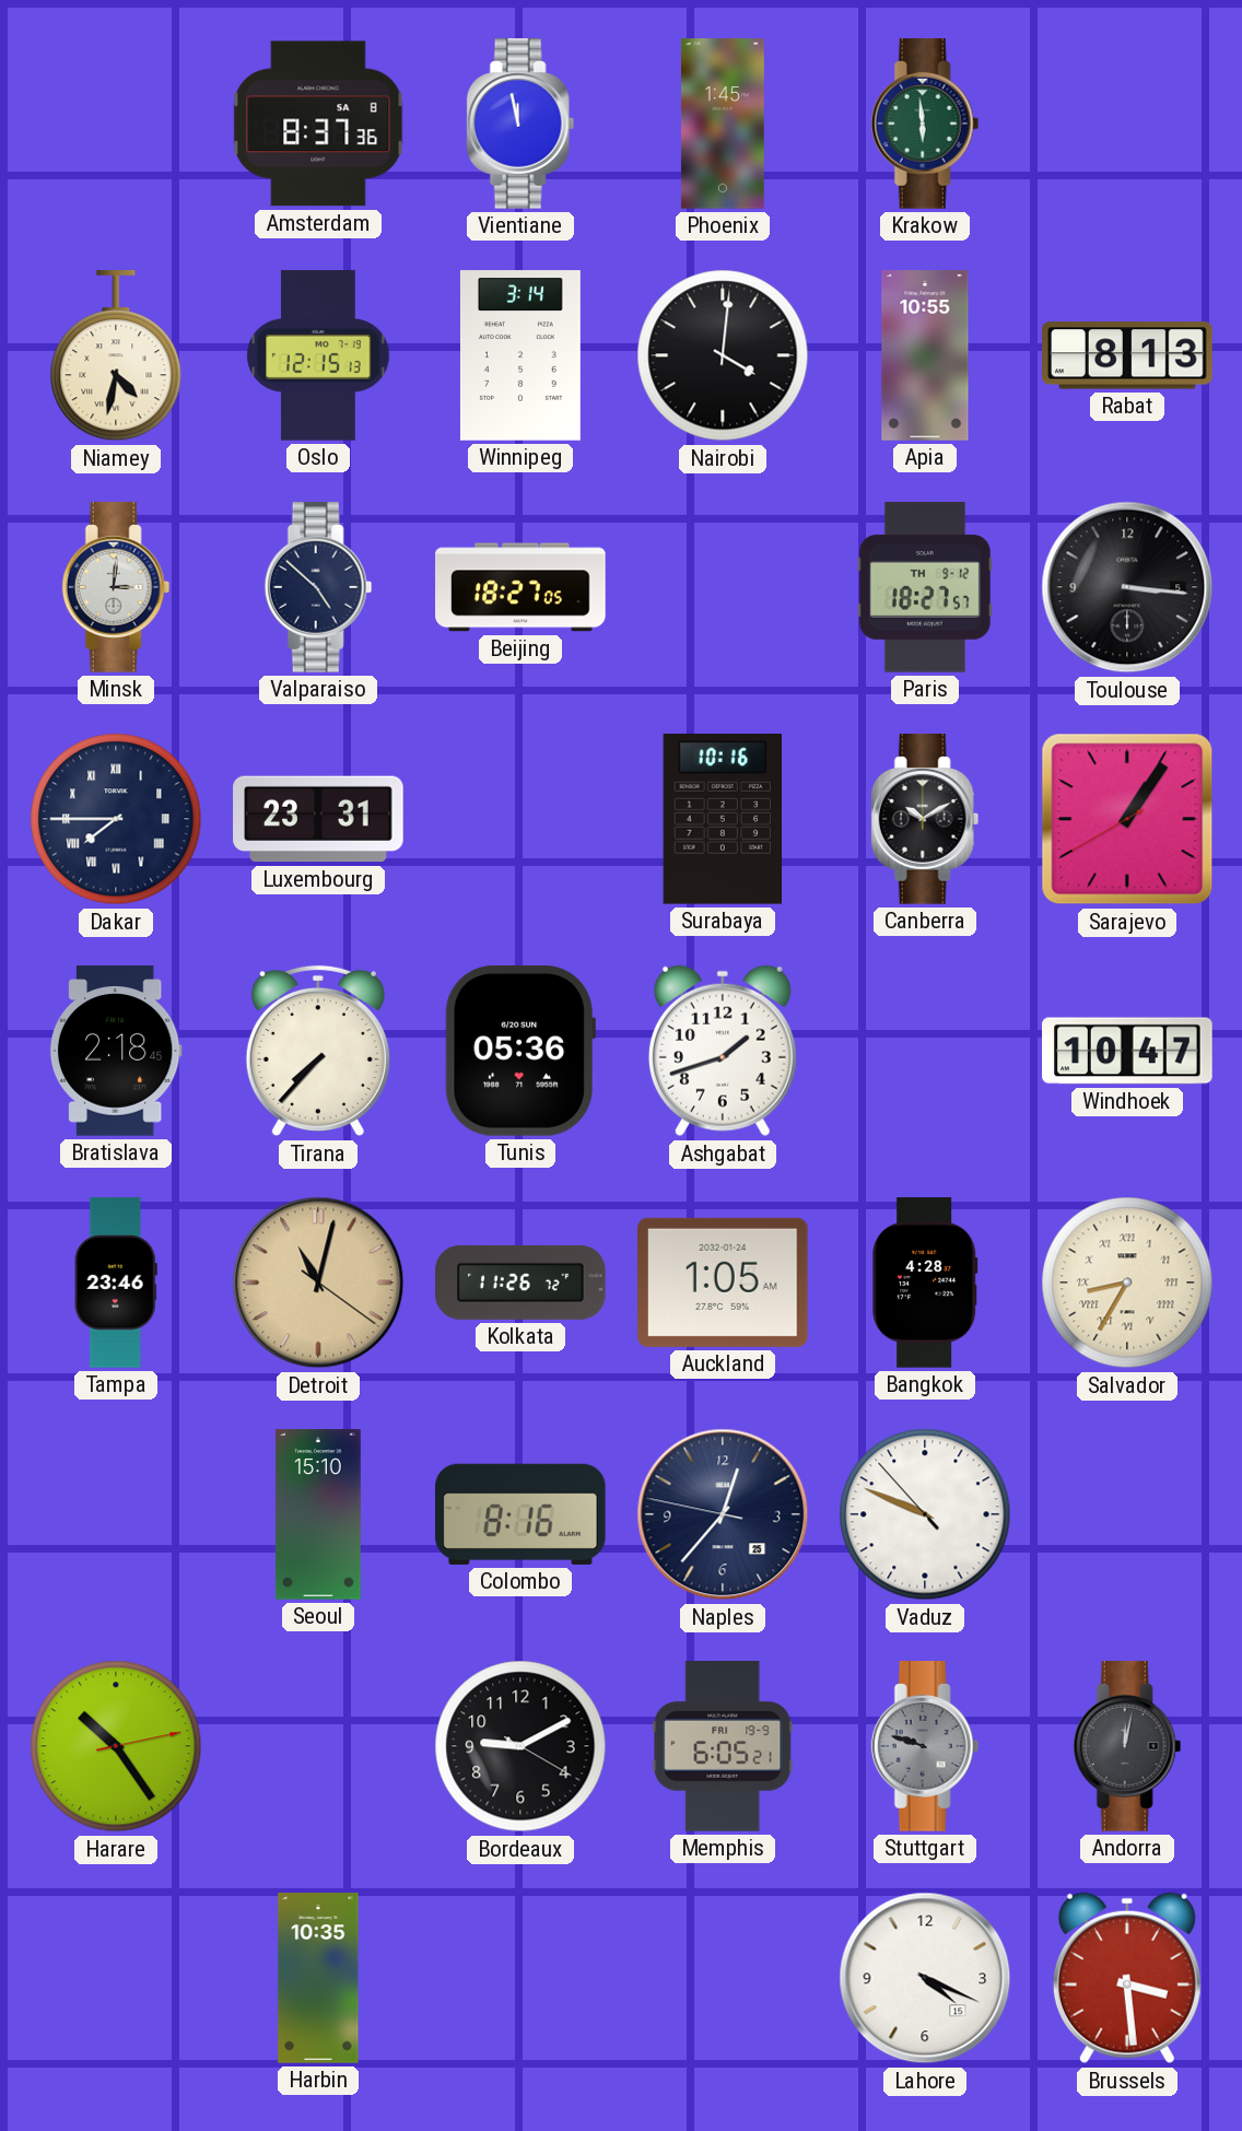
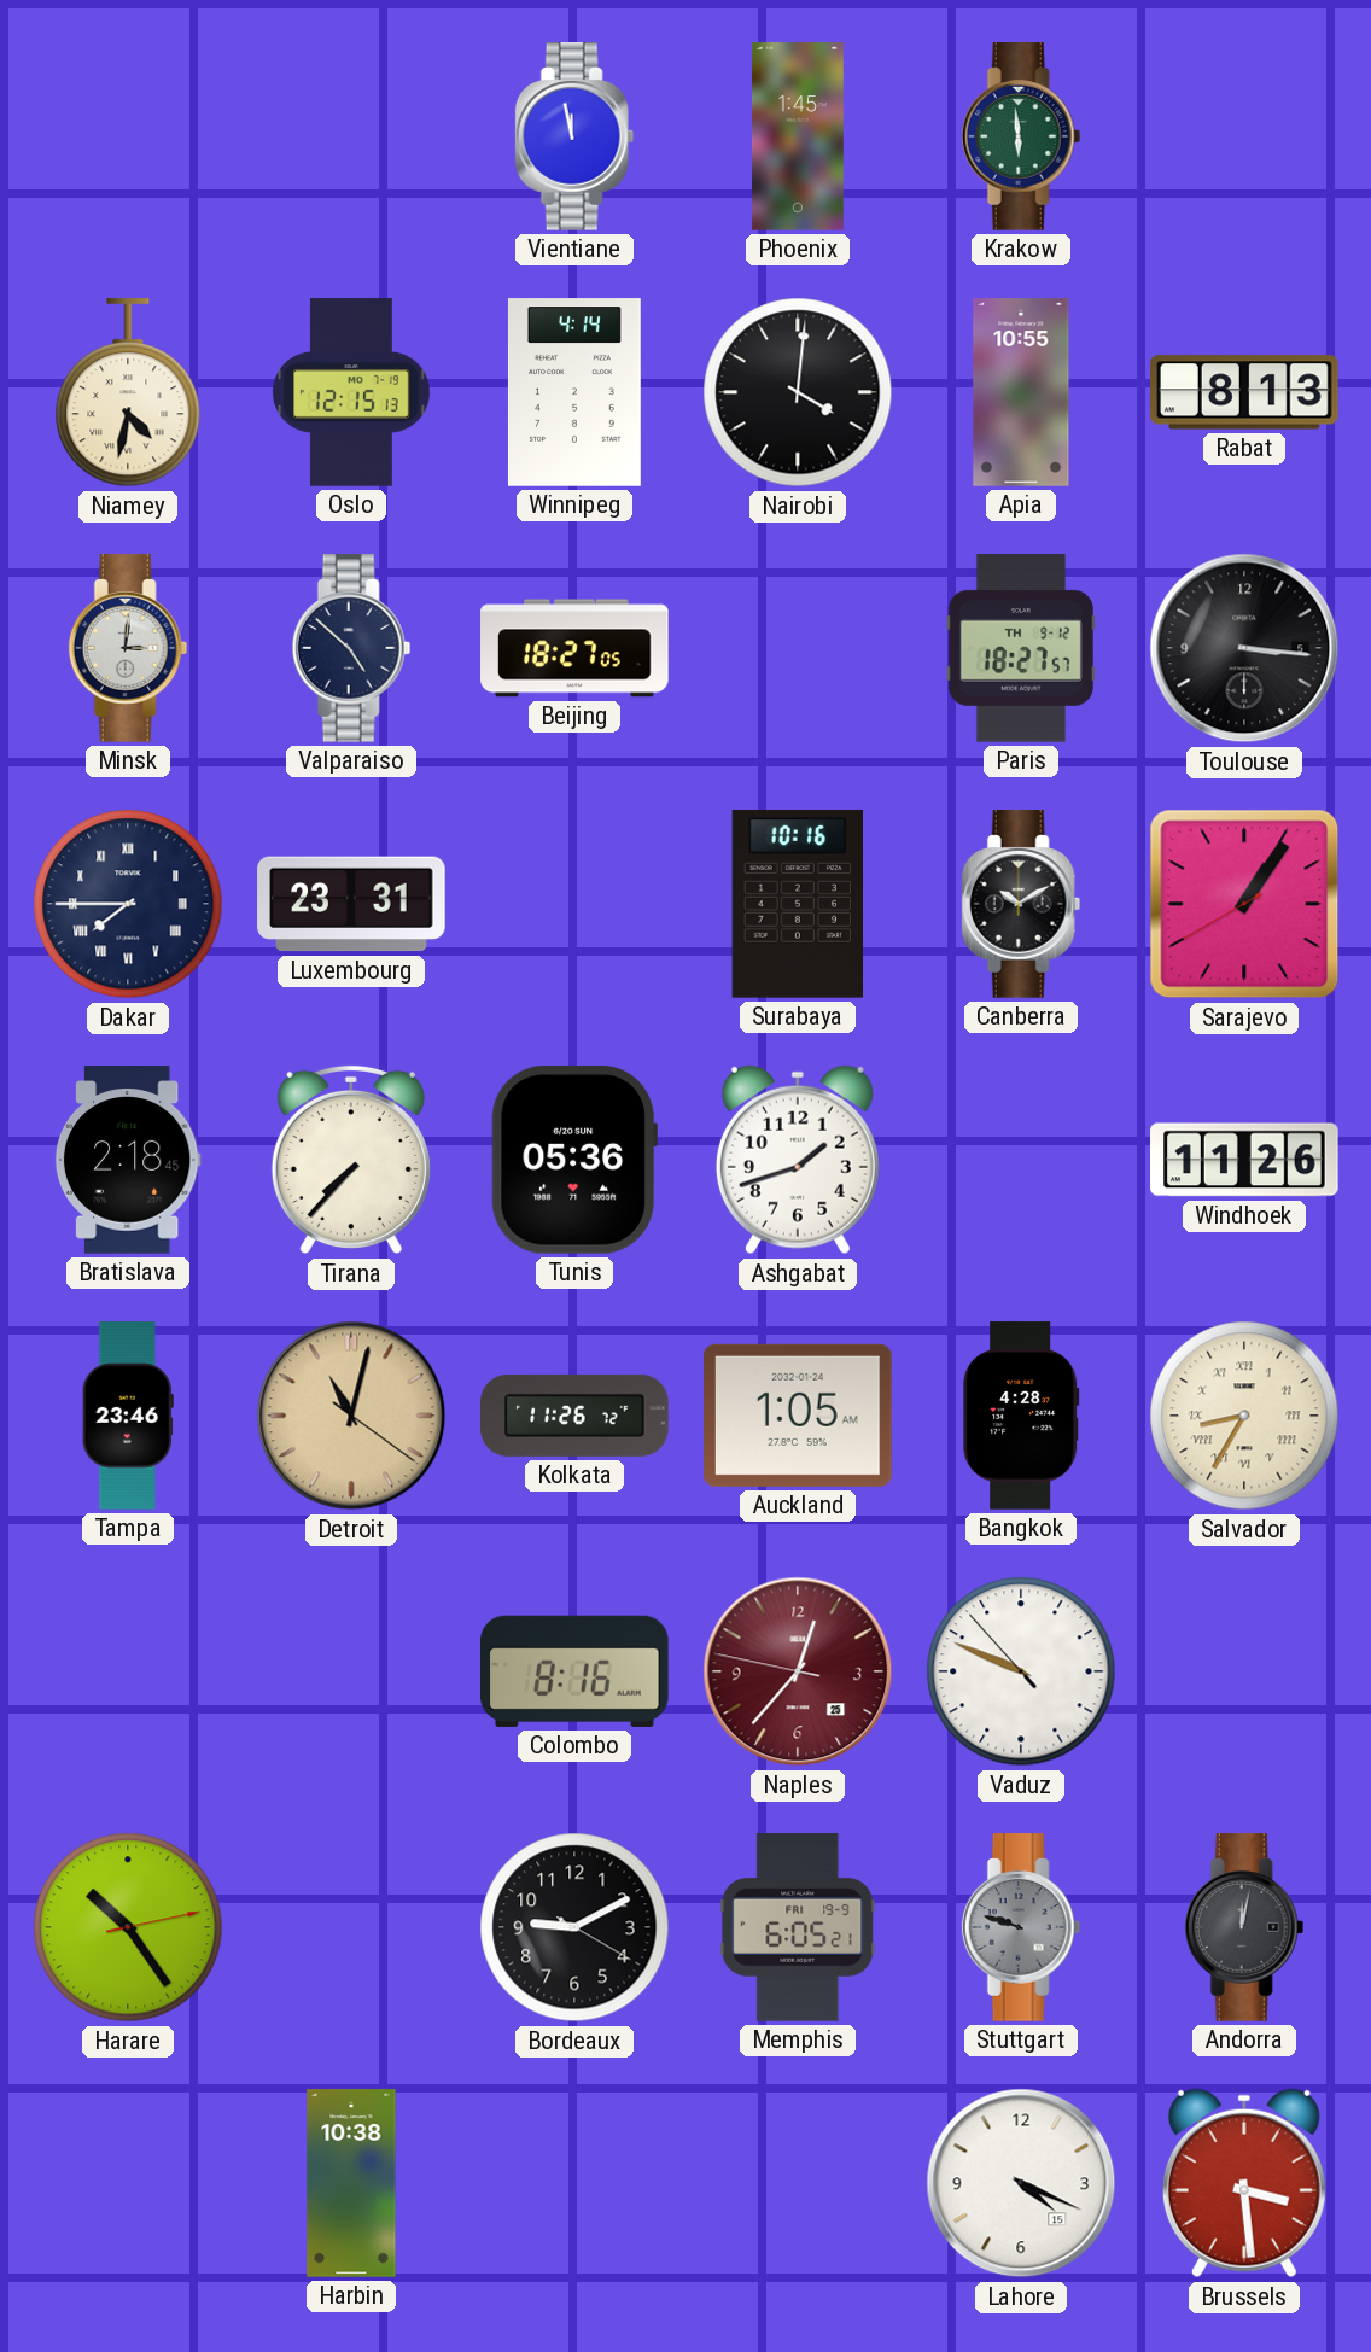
Amsterdam: 8:37 -> none (318, 124)
Winnipeg: 3:14 -> 4:14 (574, 392)
Windhoek: 10:47 -> 11:26 (1244, 1160)
Seoul: 15:10 -> none (318, 1514)
Naples dial: navy -> burgundy (798, 1671)
Harbin: 10:35 -> 10:38 (351, 2183)
